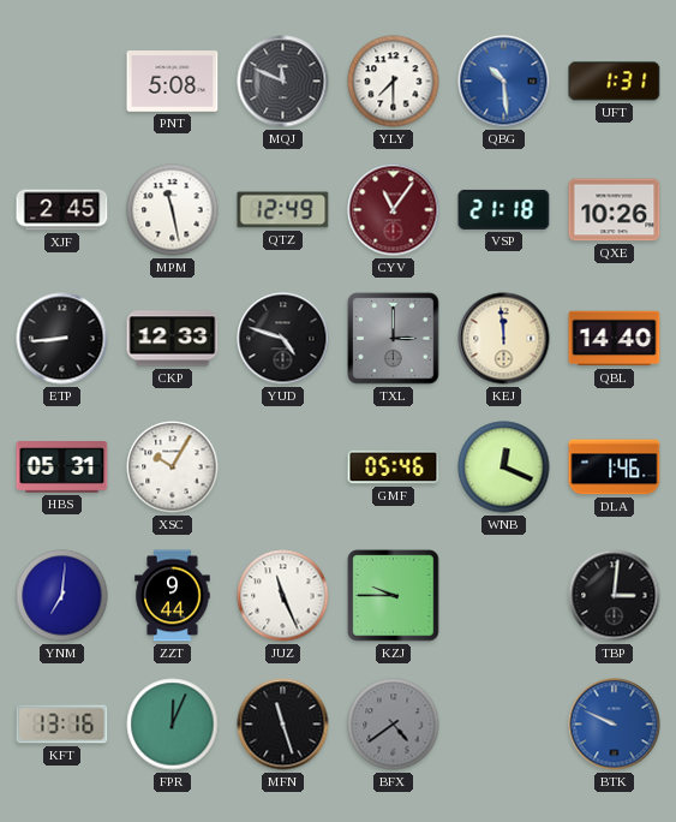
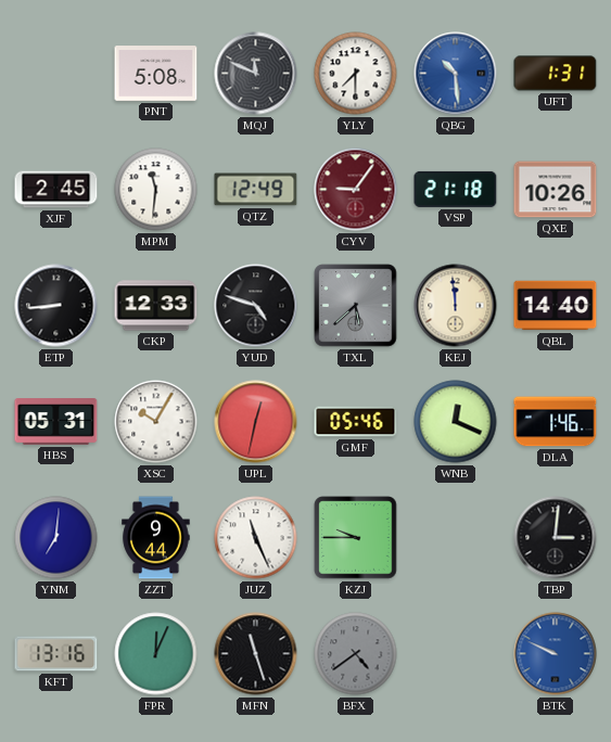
MPM: 11:28 -> 11:31 (156, 190)
CYV: 11:06 -> 9:06 (356, 190)
TXL: 3:00 -> 5:38 (356, 306)
UPL: none -> 12:32 (256, 422)
